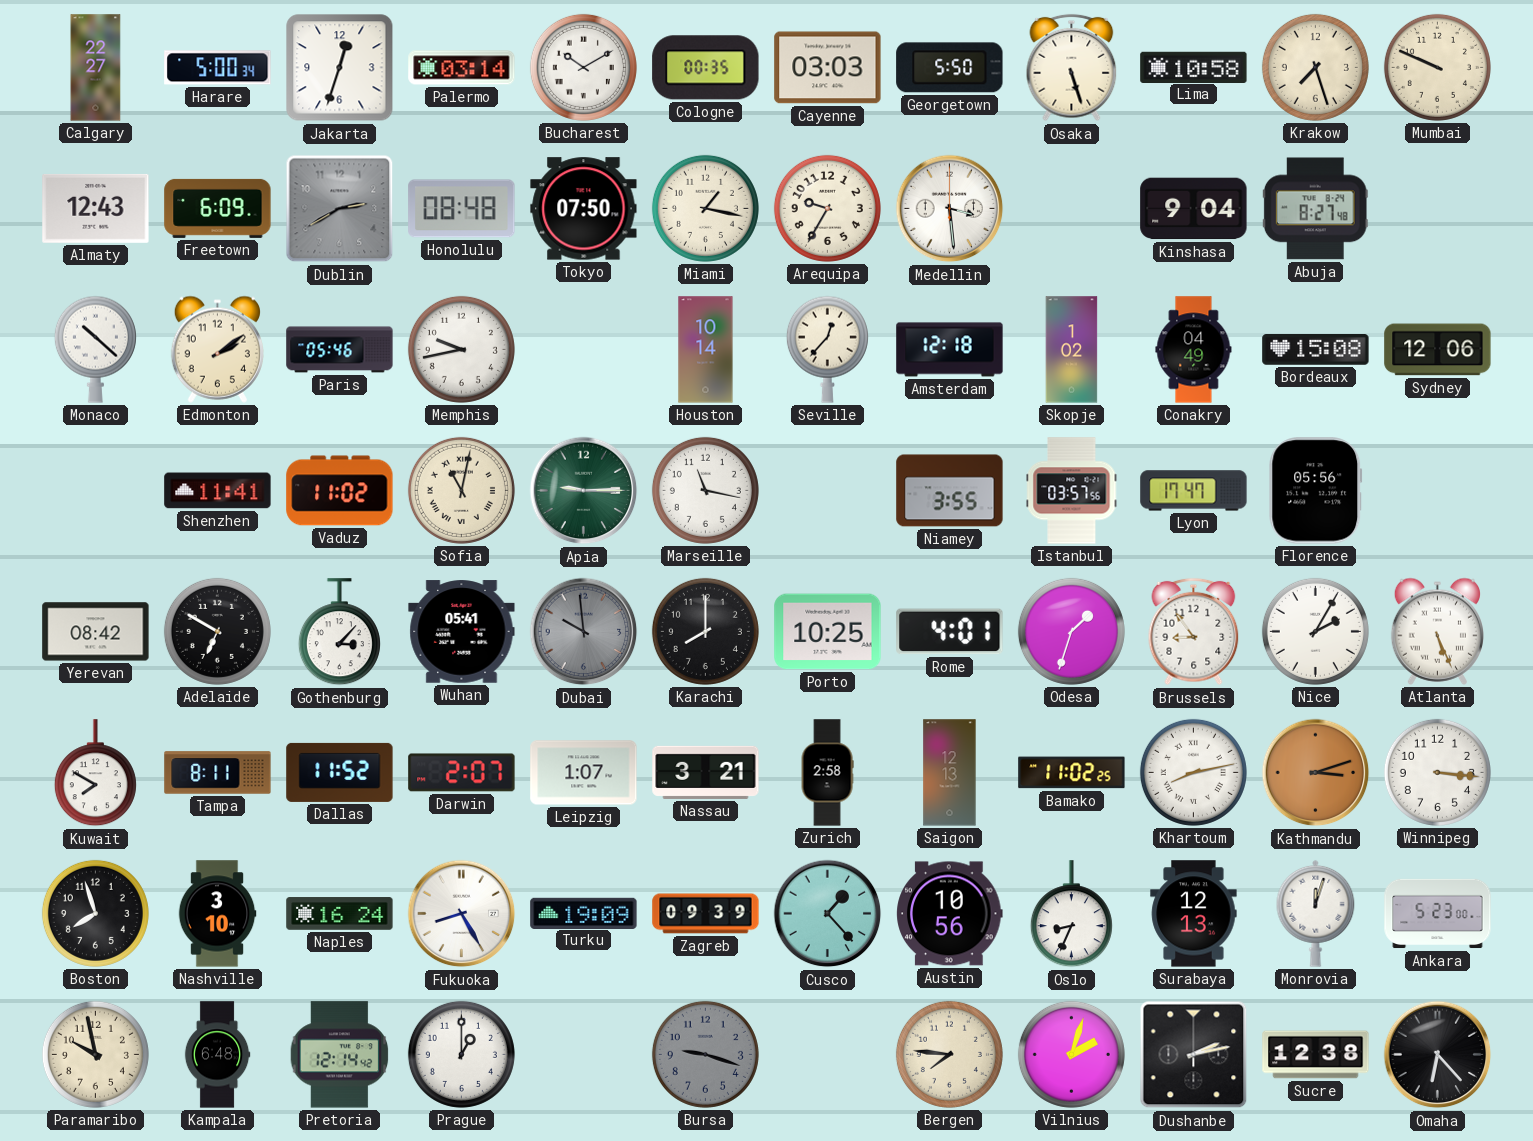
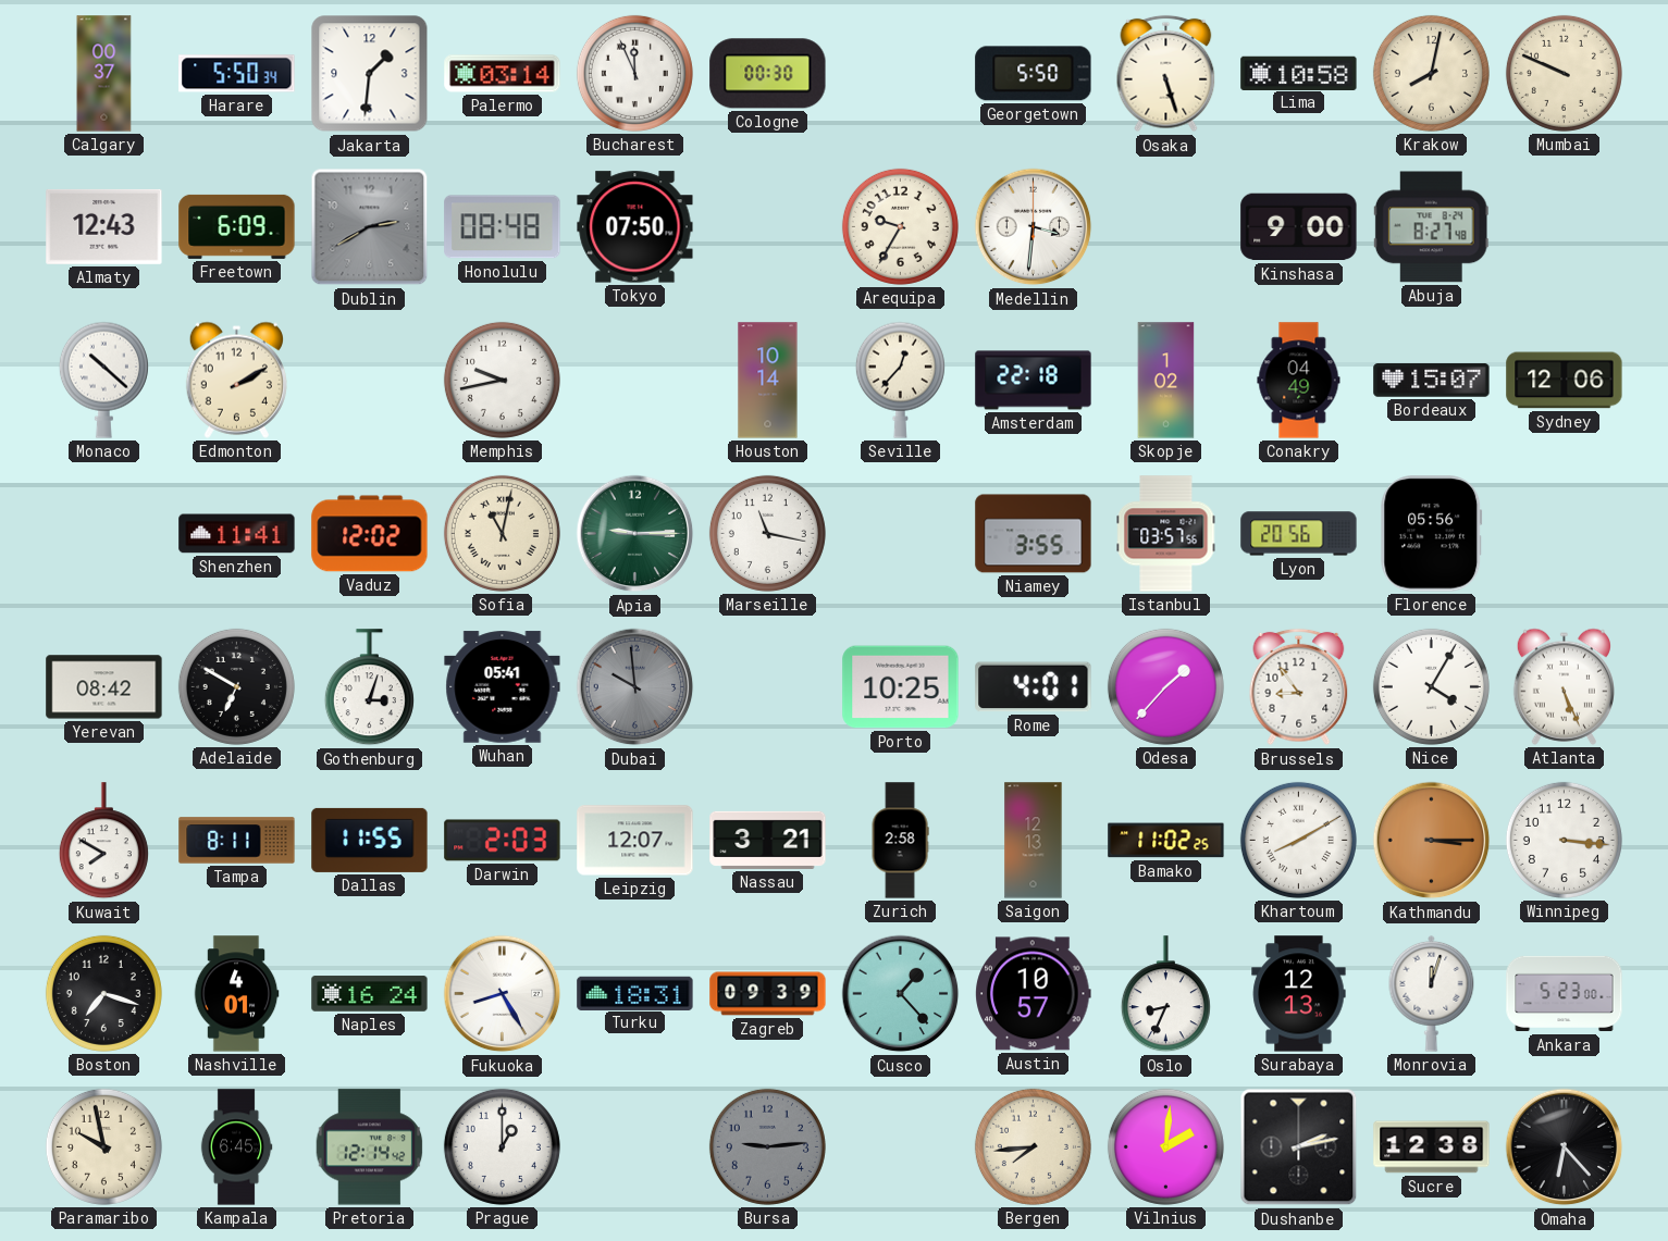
Calgary: 22:27 -> 00:37 (104, 74)
Harare: 5:00 -> 5:50 (237, 74)
Jakarta: 12:33 -> 1:31 (370, 74)
Bucharest: 10:10 -> 11:56 (634, 73)
Cologne: 00:35 -> 00:30 (768, 74)
Cayenne: 03:03 -> none (828, 68)
Krakow: 7:27 -> 8:02 (1431, 73)
Miami: 1:17 -> none (705, 208)
Medellin: 3:29 -> 3:31 (1034, 227)
Kinshasa: 9:04 -> 9:00 (1299, 227)
Edmonton: 2:09 -> 2:10 (236, 380)
Paris: 05:46 -> none (340, 350)
Amsterdam: 12:18 -> 22:18 (1034, 381)
Bordeaux: 15:08 -> 15:07 (1432, 381)
Vaduz: 11:02 -> 12:02 (370, 534)
Lyon: 17:47 -> 20:56 (1299, 534)
Gothenburg: 3:07 -> 3:03 (369, 687)
Karachi: 8:00 -> none (705, 631)
Odesa: 1:33 -> 1:37 (1165, 686)
Nice: 2:05 -> 4:05 (1431, 686)
Dallas: 11:52 -> 11:55 (370, 840)
Darwin: 2:07 -> 2:03 (503, 841)
Leipzig: 1:07 -> 12:07 (635, 841)
Khartoum: 8:13 -> 8:10 (1298, 840)
Kathmandu: 3:12 -> 3:15 (1432, 841)
Boston: 7:57 -> 7:18 (103, 993)
Nashville: 3:10 -> 4:01 (236, 994)
Turku: 19:09 -> 18:31 (635, 993)
Austin: 10:56 -> 10:57 (1034, 994)
Kampala: 6:48 -> 6:45 (236, 1147)
Bursa: 9:18 -> 9:14 (767, 1146)
Bergen: 7:46 -> 7:44 (1033, 1146)
Vilnius: 2:03 -> 2:01 (1165, 1146)
